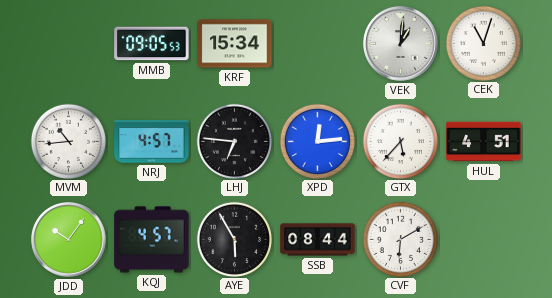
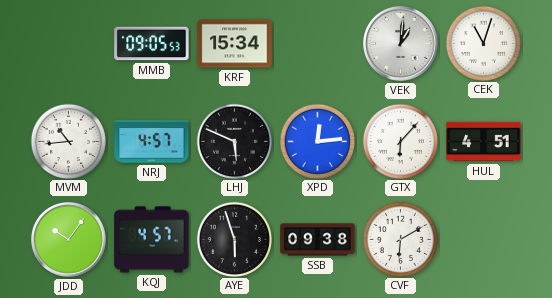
LHJ: 6:46 -> 5:49 (234, 141)
GTX: 5:37 -> 6:07 (400, 141)
AYE: 5:55 -> 5:57 (234, 239)
SSB: 08:44 -> 09:38 (318, 240)
